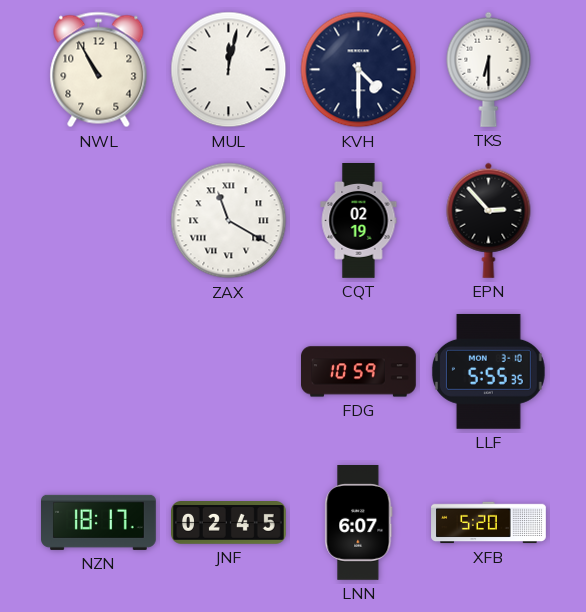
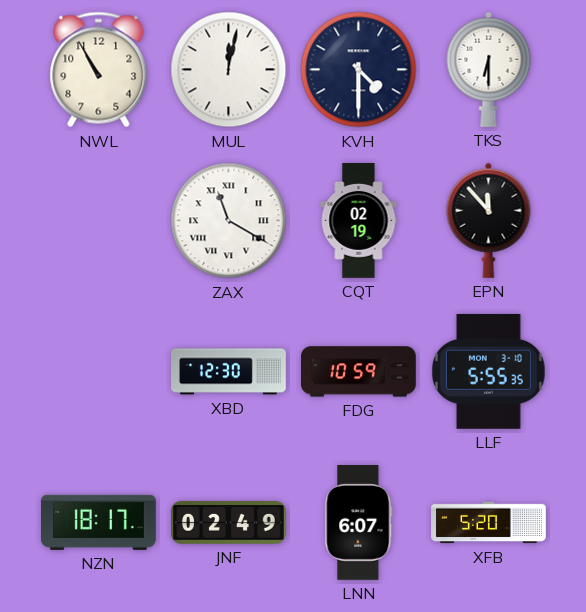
EPN: 2:53 -> 11:53 (489, 220)
XBD: none -> 12:30 (229, 372)
JNF: 02:45 -> 02:49 (229, 523)
